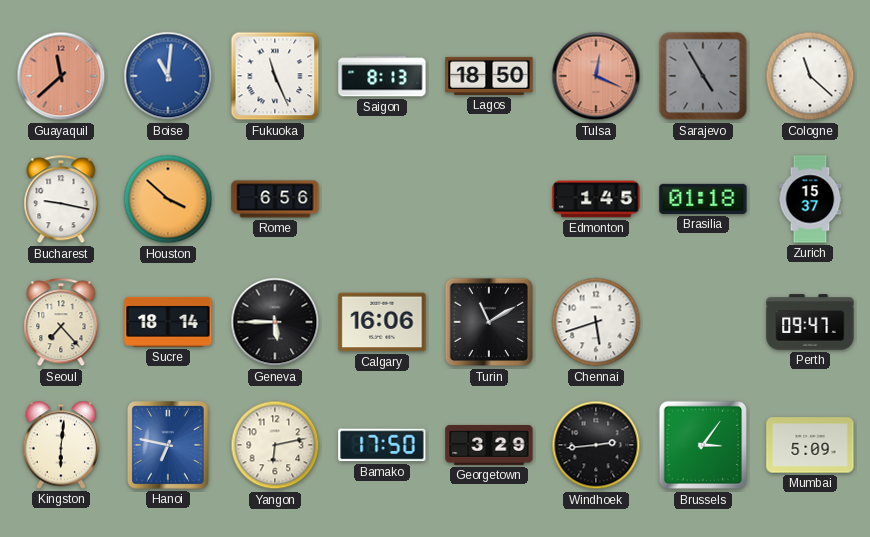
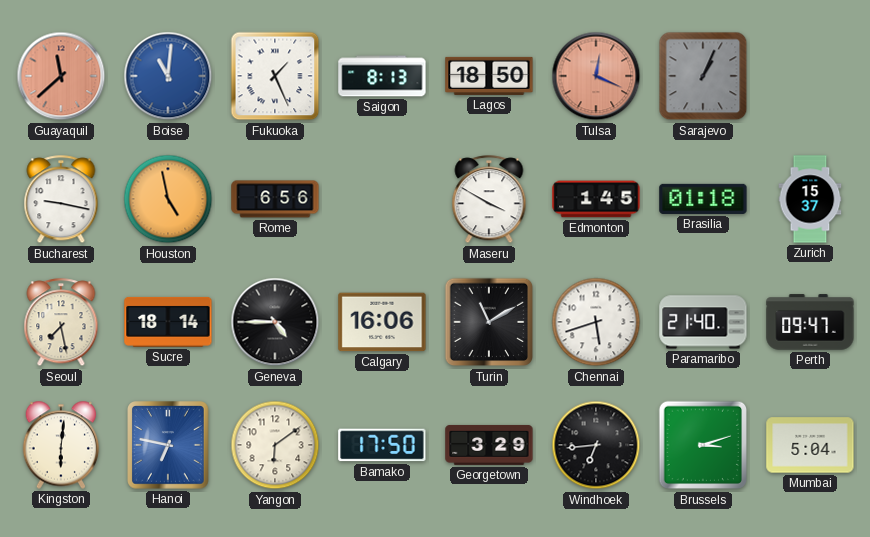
Fukuoka: 11:26 -> 1:26 (275, 76)
Sarajevo: 4:55 -> 1:04 (703, 76)
Cologne: 11:22 -> none (810, 76)
Houston: 3:52 -> 4:58 (168, 199)
Maseru: none -> 3:50 (489, 200)
Seoul: 7:23 -> 7:28 (61, 323)
Geneva: 5:45 -> 4:45 (275, 322)
Paramaribo: none -> 21:40 (703, 322)
Yangon: 6:13 -> 6:09 (275, 445)
Windhoek: 2:44 -> 6:44 (596, 445)
Brussels: 3:06 -> 3:12 (703, 445)
Mumbai: 5:09 -> 5:04 (810, 445)
